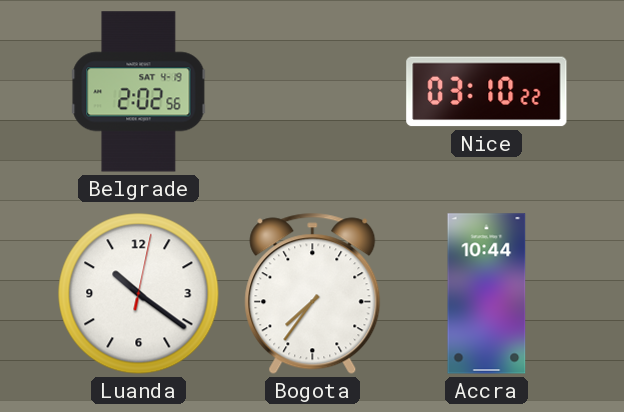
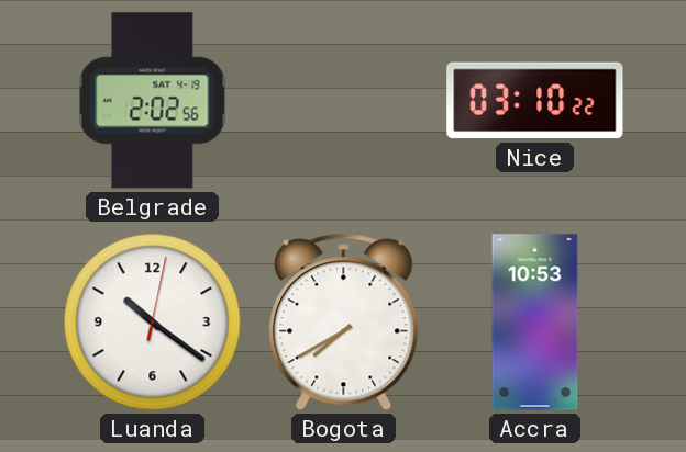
Bogota: 7:36 -> 7:40 (344, 323)
Accra: 10:44 -> 10:53 (535, 323)
